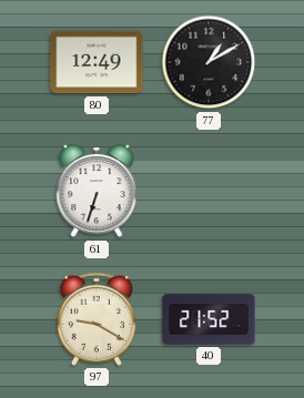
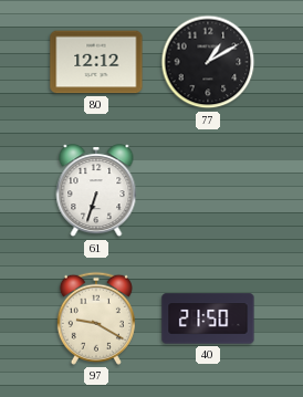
80: 12:49 -> 12:12 (96, 62)
40: 21:52 -> 21:50 (208, 318)
